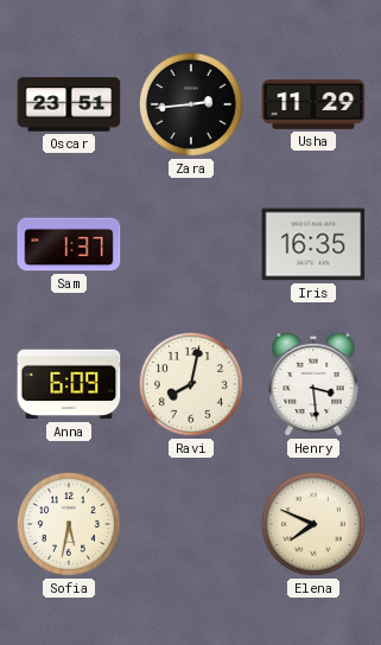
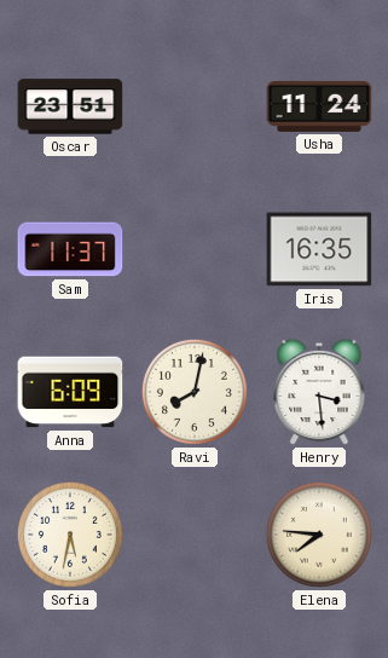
Zara: 2:44 -> none (191, 104)
Usha: 11:29 -> 11:24 (319, 106)
Sam: 1:37 -> 11:37 (70, 249)
Elena: 7:49 -> 7:46 (319, 535)
